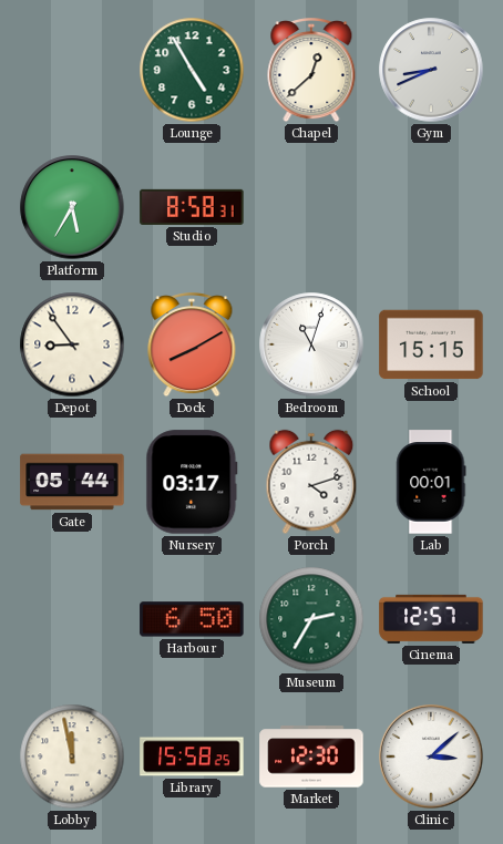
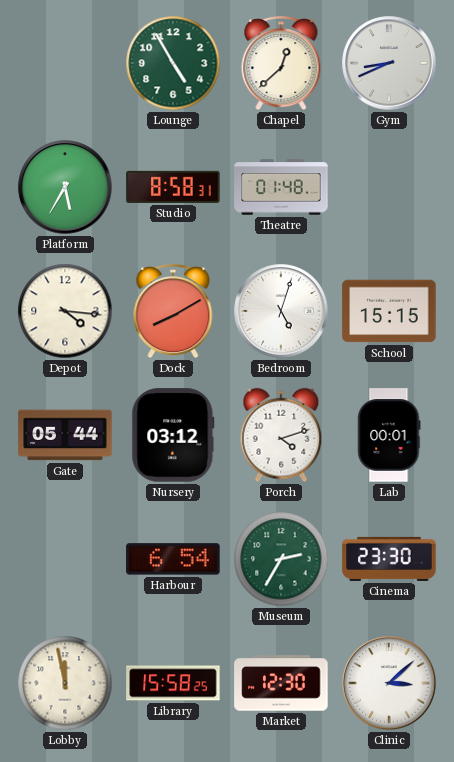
Theatre: none -> 01:48 (281, 187)
Depot: 8:54 -> 4:16 (65, 311)
Bedroom: 11:03 -> 5:03 (281, 311)
Nursery: 03:17 -> 03:12 (173, 435)
Harbour: 6:50 -> 6:54 (173, 559)
Cinema: 12:57 -> 23:30 (389, 559)
